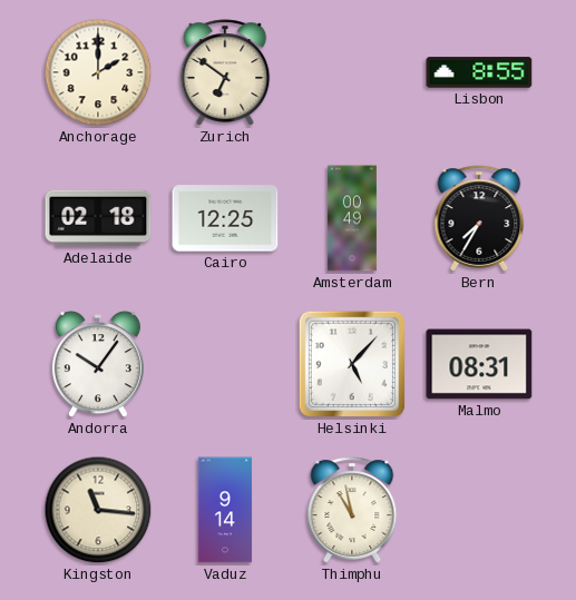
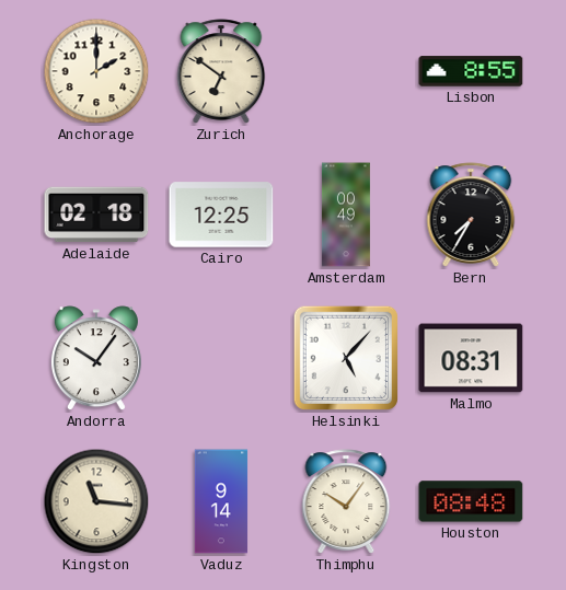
Thimphu: 10:58 -> 10:06 (346, 501)
Houston: none -> 08:48 (471, 501)
